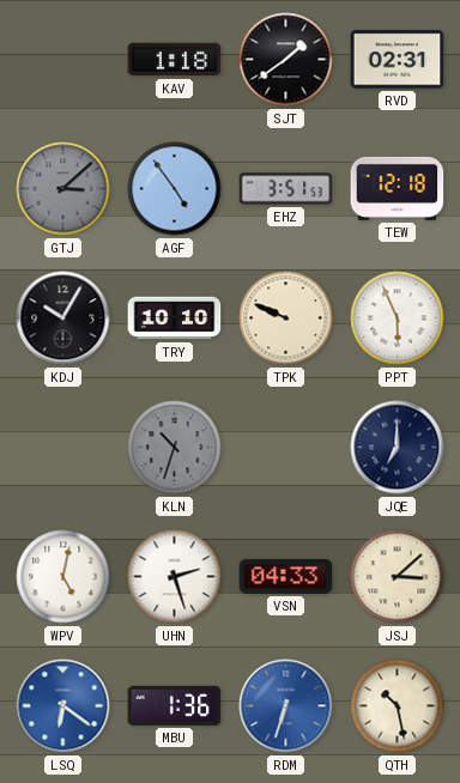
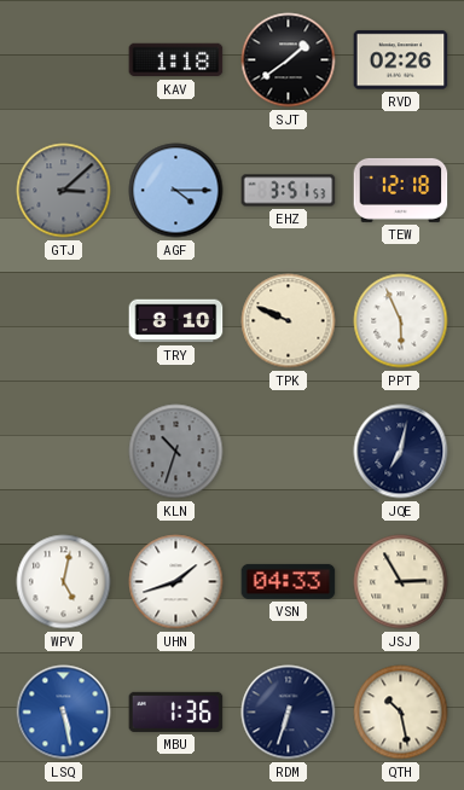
RVD: 02:31 -> 02:26 (401, 60)
AGF: 4:54 -> 4:15 (176, 191)
KDJ: 10:05 -> none (63, 318)
TRY: 10:10 -> 8:10 (176, 321)
JQE: 7:00 -> 7:02 (401, 452)
UHN: 2:27 -> 1:42 (176, 582)
JSJ: 3:08 -> 2:55 (401, 582)
LSQ: 6:21 -> 5:28 (64, 713)
RDM dial: blue -> navy (289, 713)
